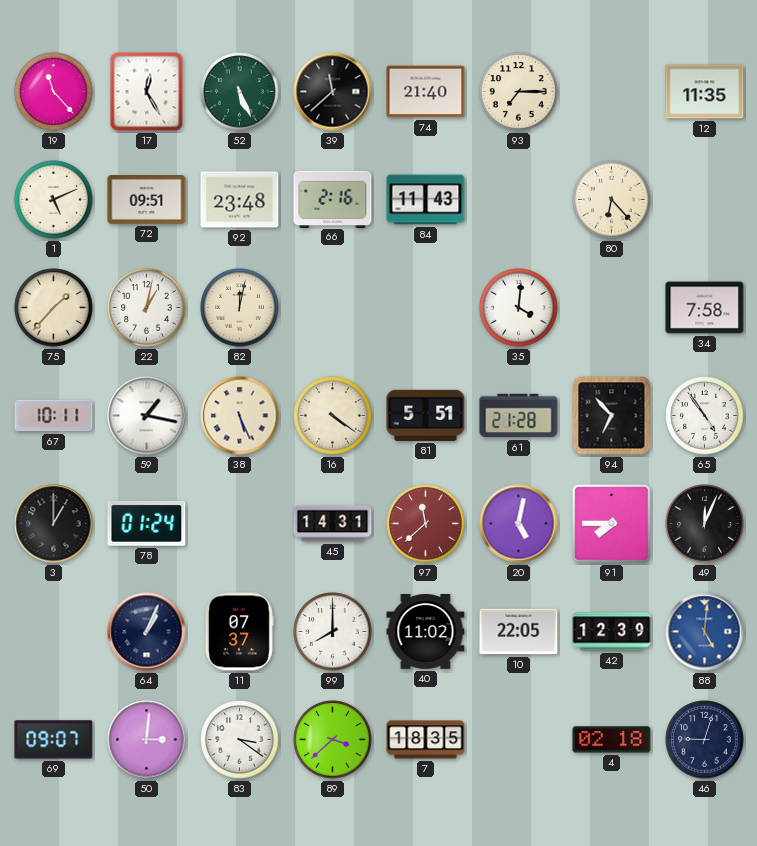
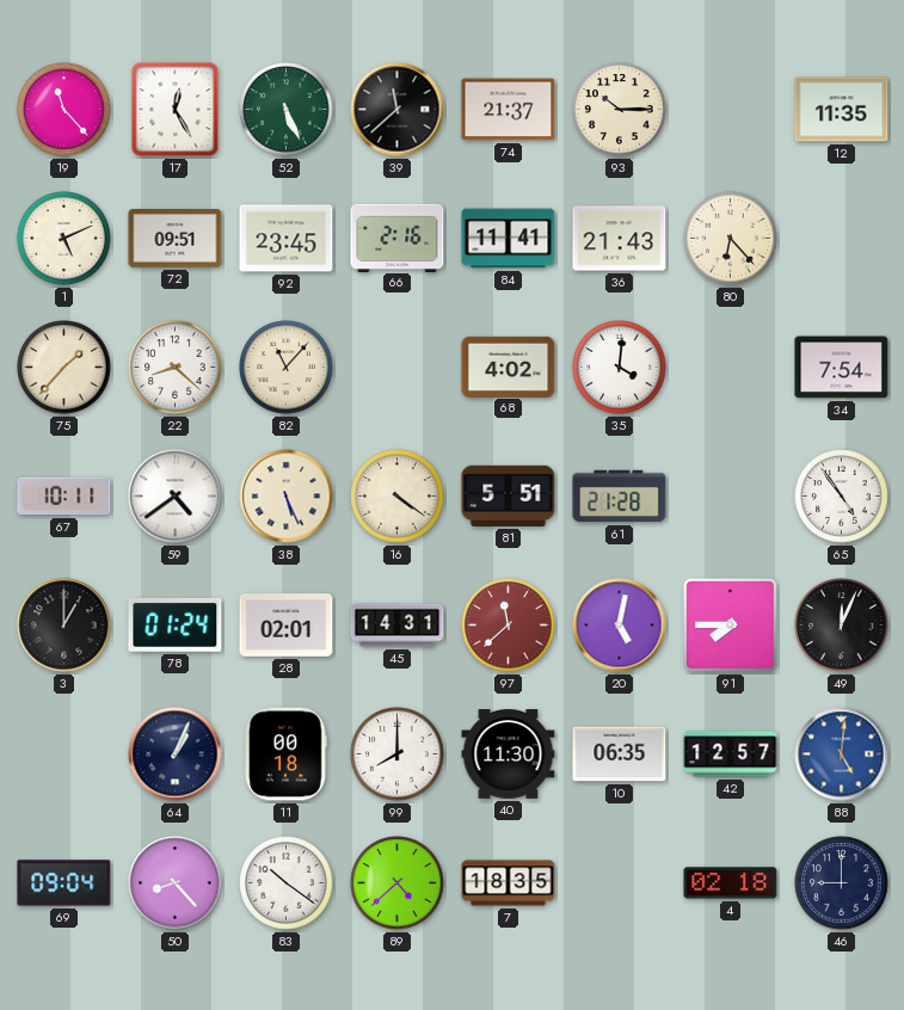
74: 21:40 -> 21:37 (509, 110)
93: 7:15 -> 10:15 (620, 110)
92: 23:48 -> 23:45 (287, 239)
84: 11:43 -> 11:41 (509, 239)
36: none -> 21:43 (620, 239)
22: 1:02 -> 8:22 (176, 368)
82: 12:02 -> 11:07 (287, 368)
68: none -> 4:02 (509, 367)
34: 7:58 -> 7:54 (842, 368)
59: 1:17 -> 4:39 (176, 497)
94: 6:53 -> none (612, 416)
28: none -> 02:01 (287, 626)
11: 07:37 -> 00:18 (287, 755)
40: 11:02 -> 11:30 (509, 755)
10: 22:05 -> 06:35 (620, 755)
42: 12:39 -> 12:57 (731, 755)
69: 09:07 -> 09:04 (64, 883)
50: 3:01 -> 8:23 (176, 883)
83: 3:21 -> 10:21 (287, 883)
89: 3:38 -> 4:38 (398, 883)
46: 9:03 -> 9:00 (842, 883)
